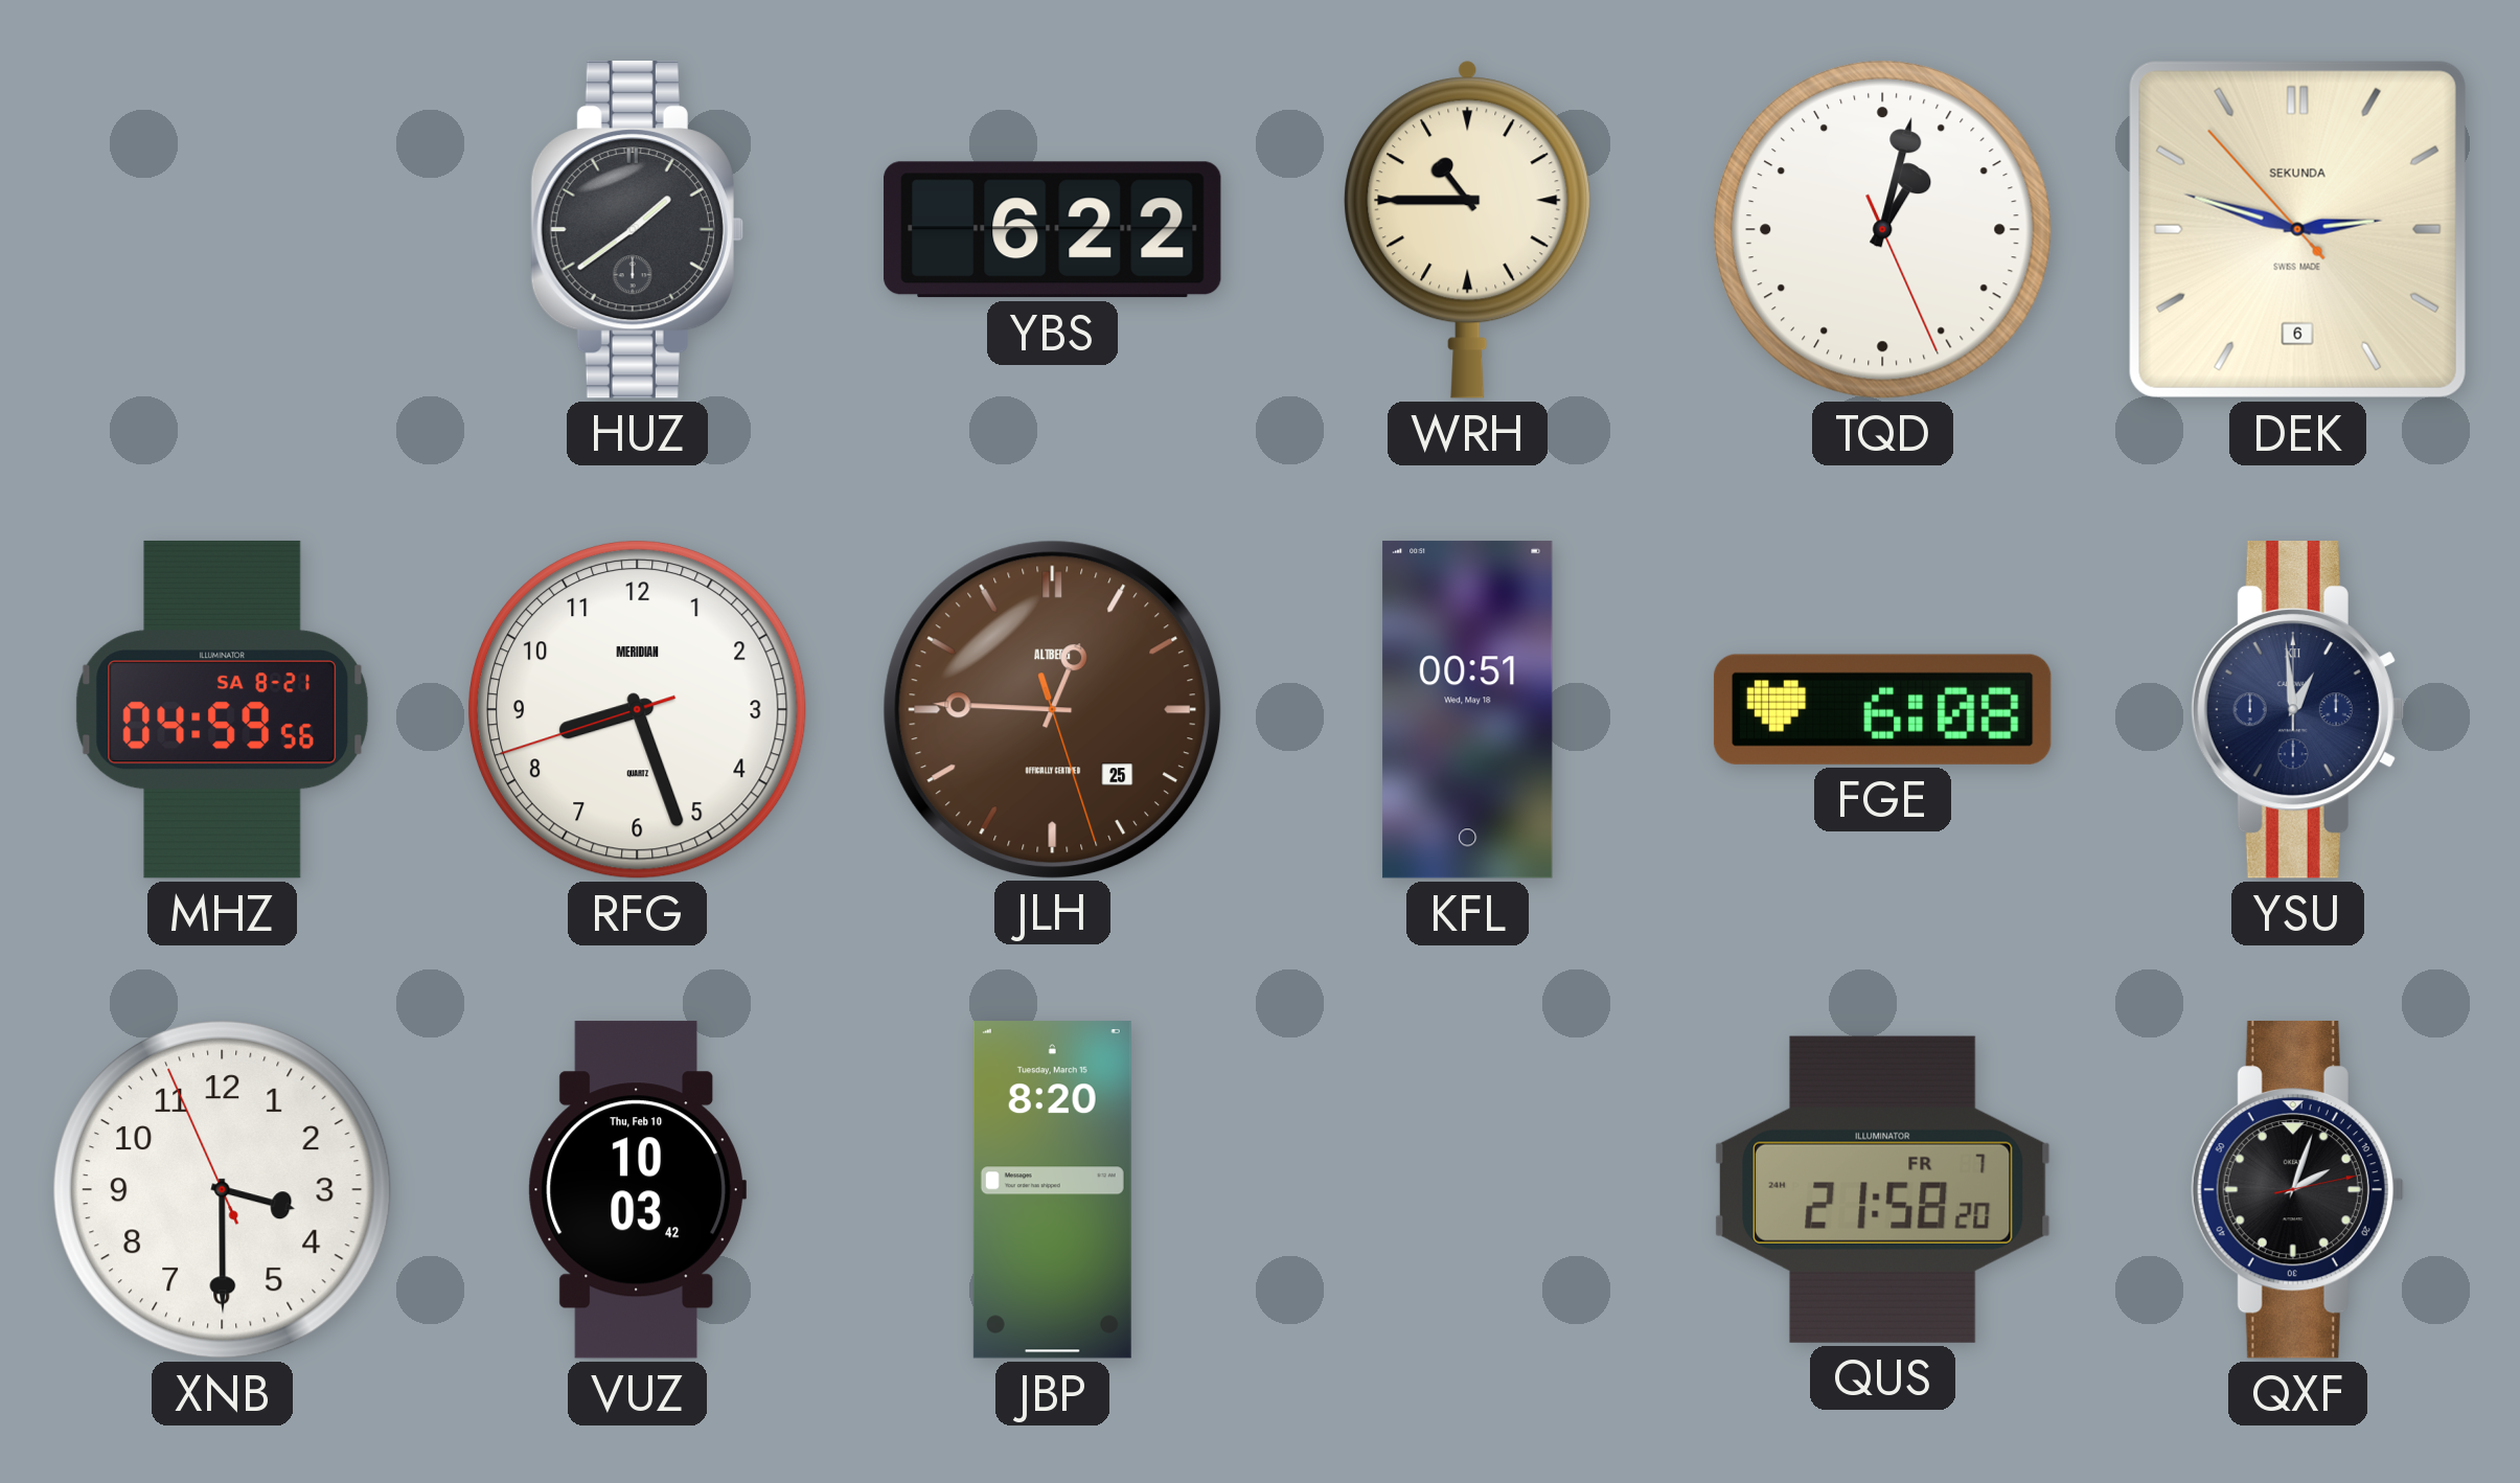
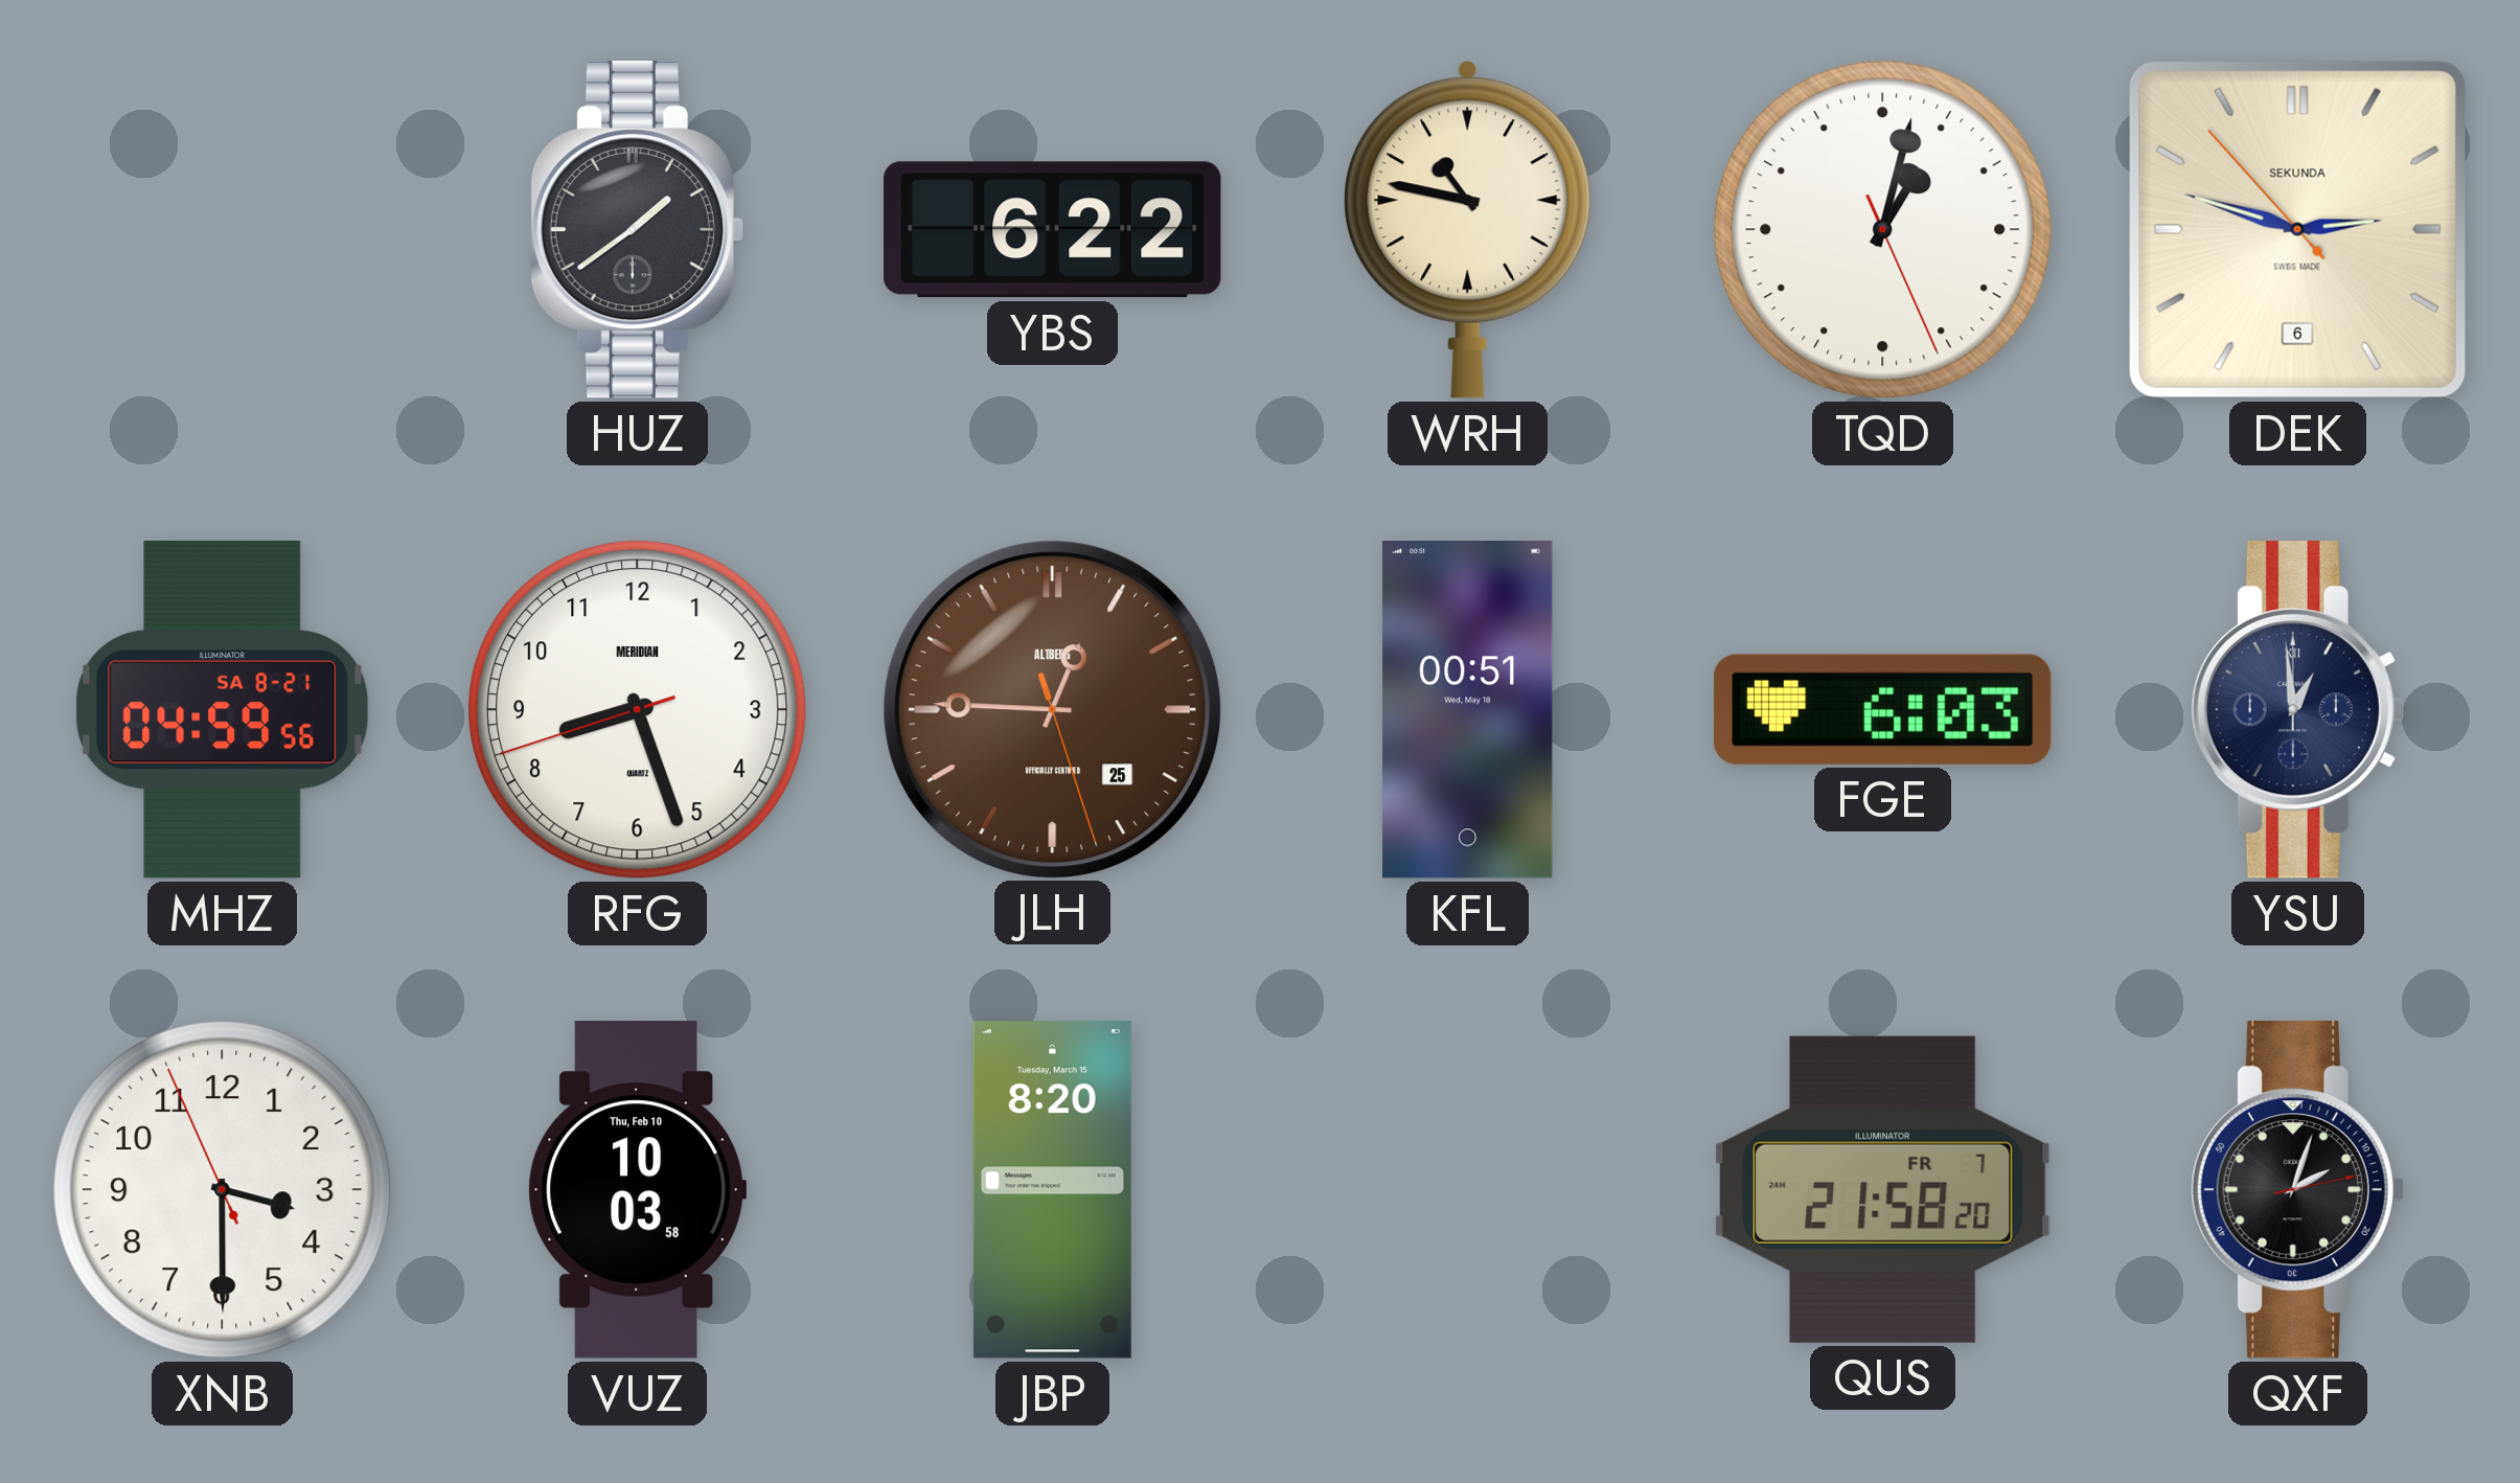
WRH: 10:45 -> 10:47 (1468, 229)
FGE: 6:08 -> 6:03 (1882, 709)
VUZ: 10:03:42 -> 10:03:58 (637, 1190)
